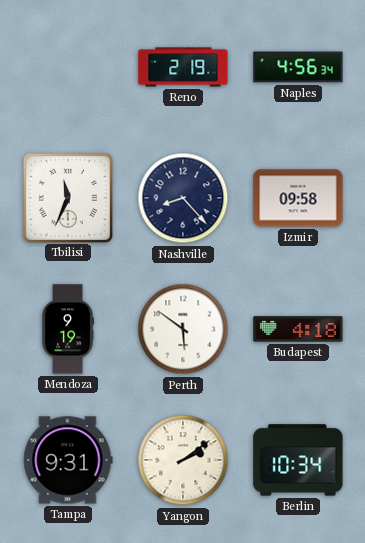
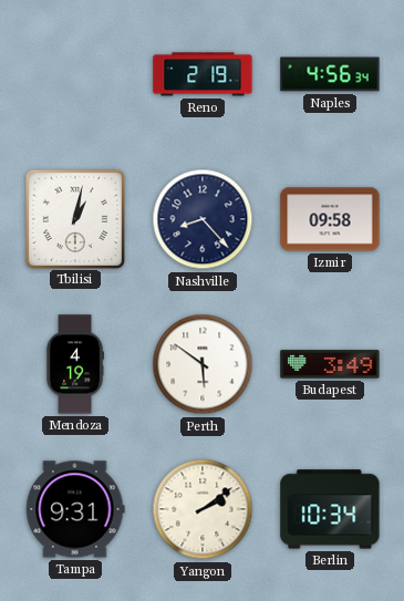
Tbilisi: 11:34 -> 1:02 (74, 218)
Mendoza: 9:19 -> 4:19 (75, 364)
Budapest: 4:18 -> 3:49 (330, 364)
